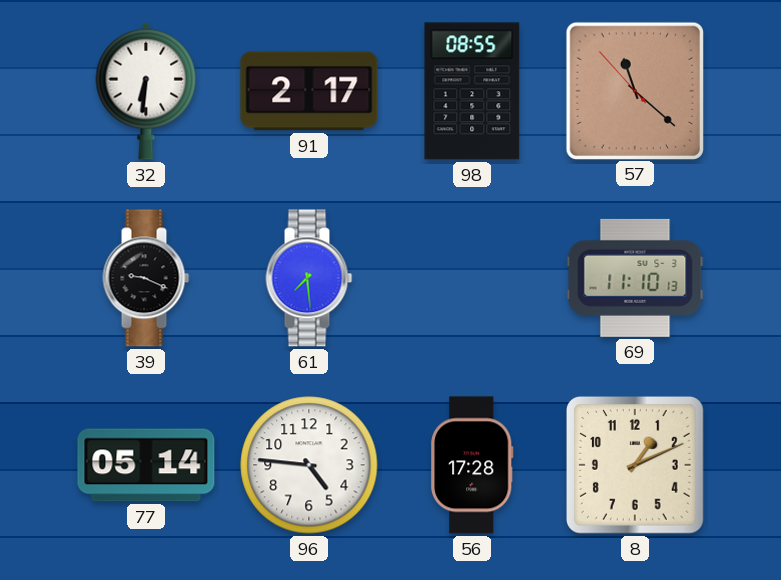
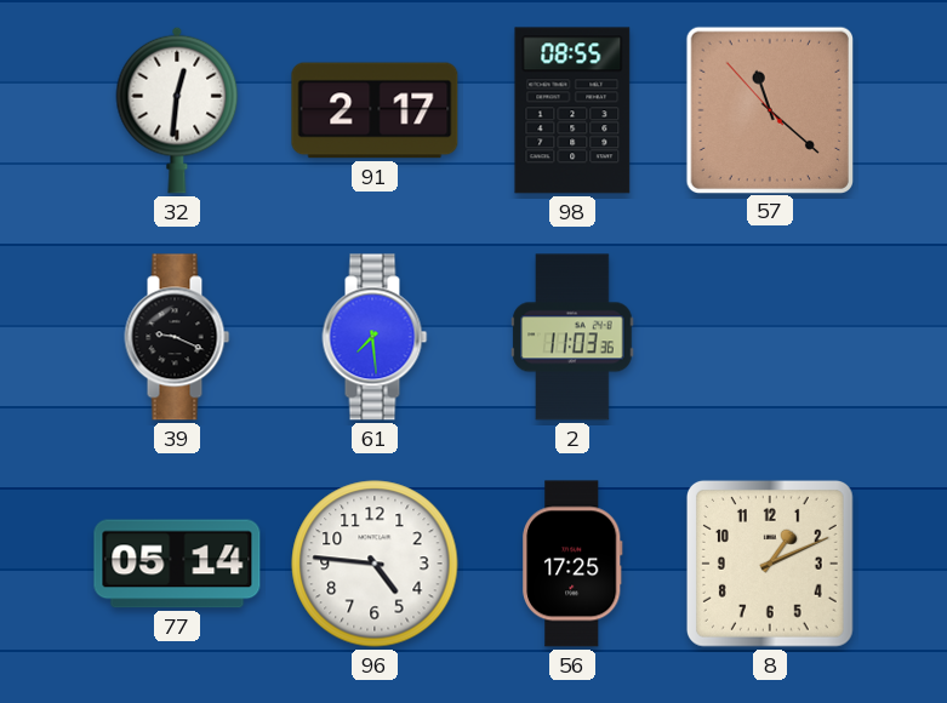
32: 6:31 -> 12:31 (177, 110)
2: none -> 11:03 (572, 337)
69: 11:10 -> none (635, 278)
56: 17:28 -> 17:25 (574, 564)
